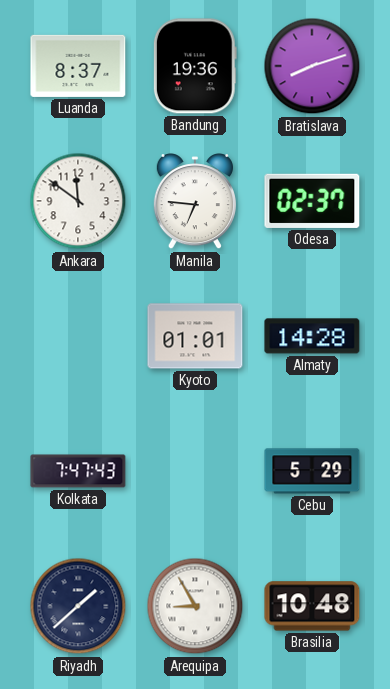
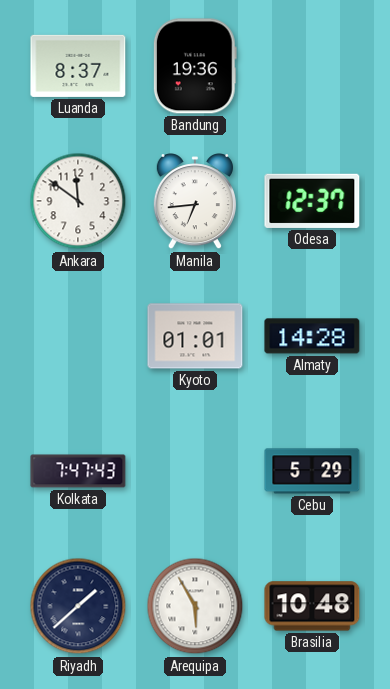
Bratislava: 8:12 -> none (312, 66)
Manila: 6:46 -> 6:44 (195, 202)
Odesa: 02:37 -> 12:37 (312, 201)
Arequipa: 8:55 -> 5:55 (195, 606)
